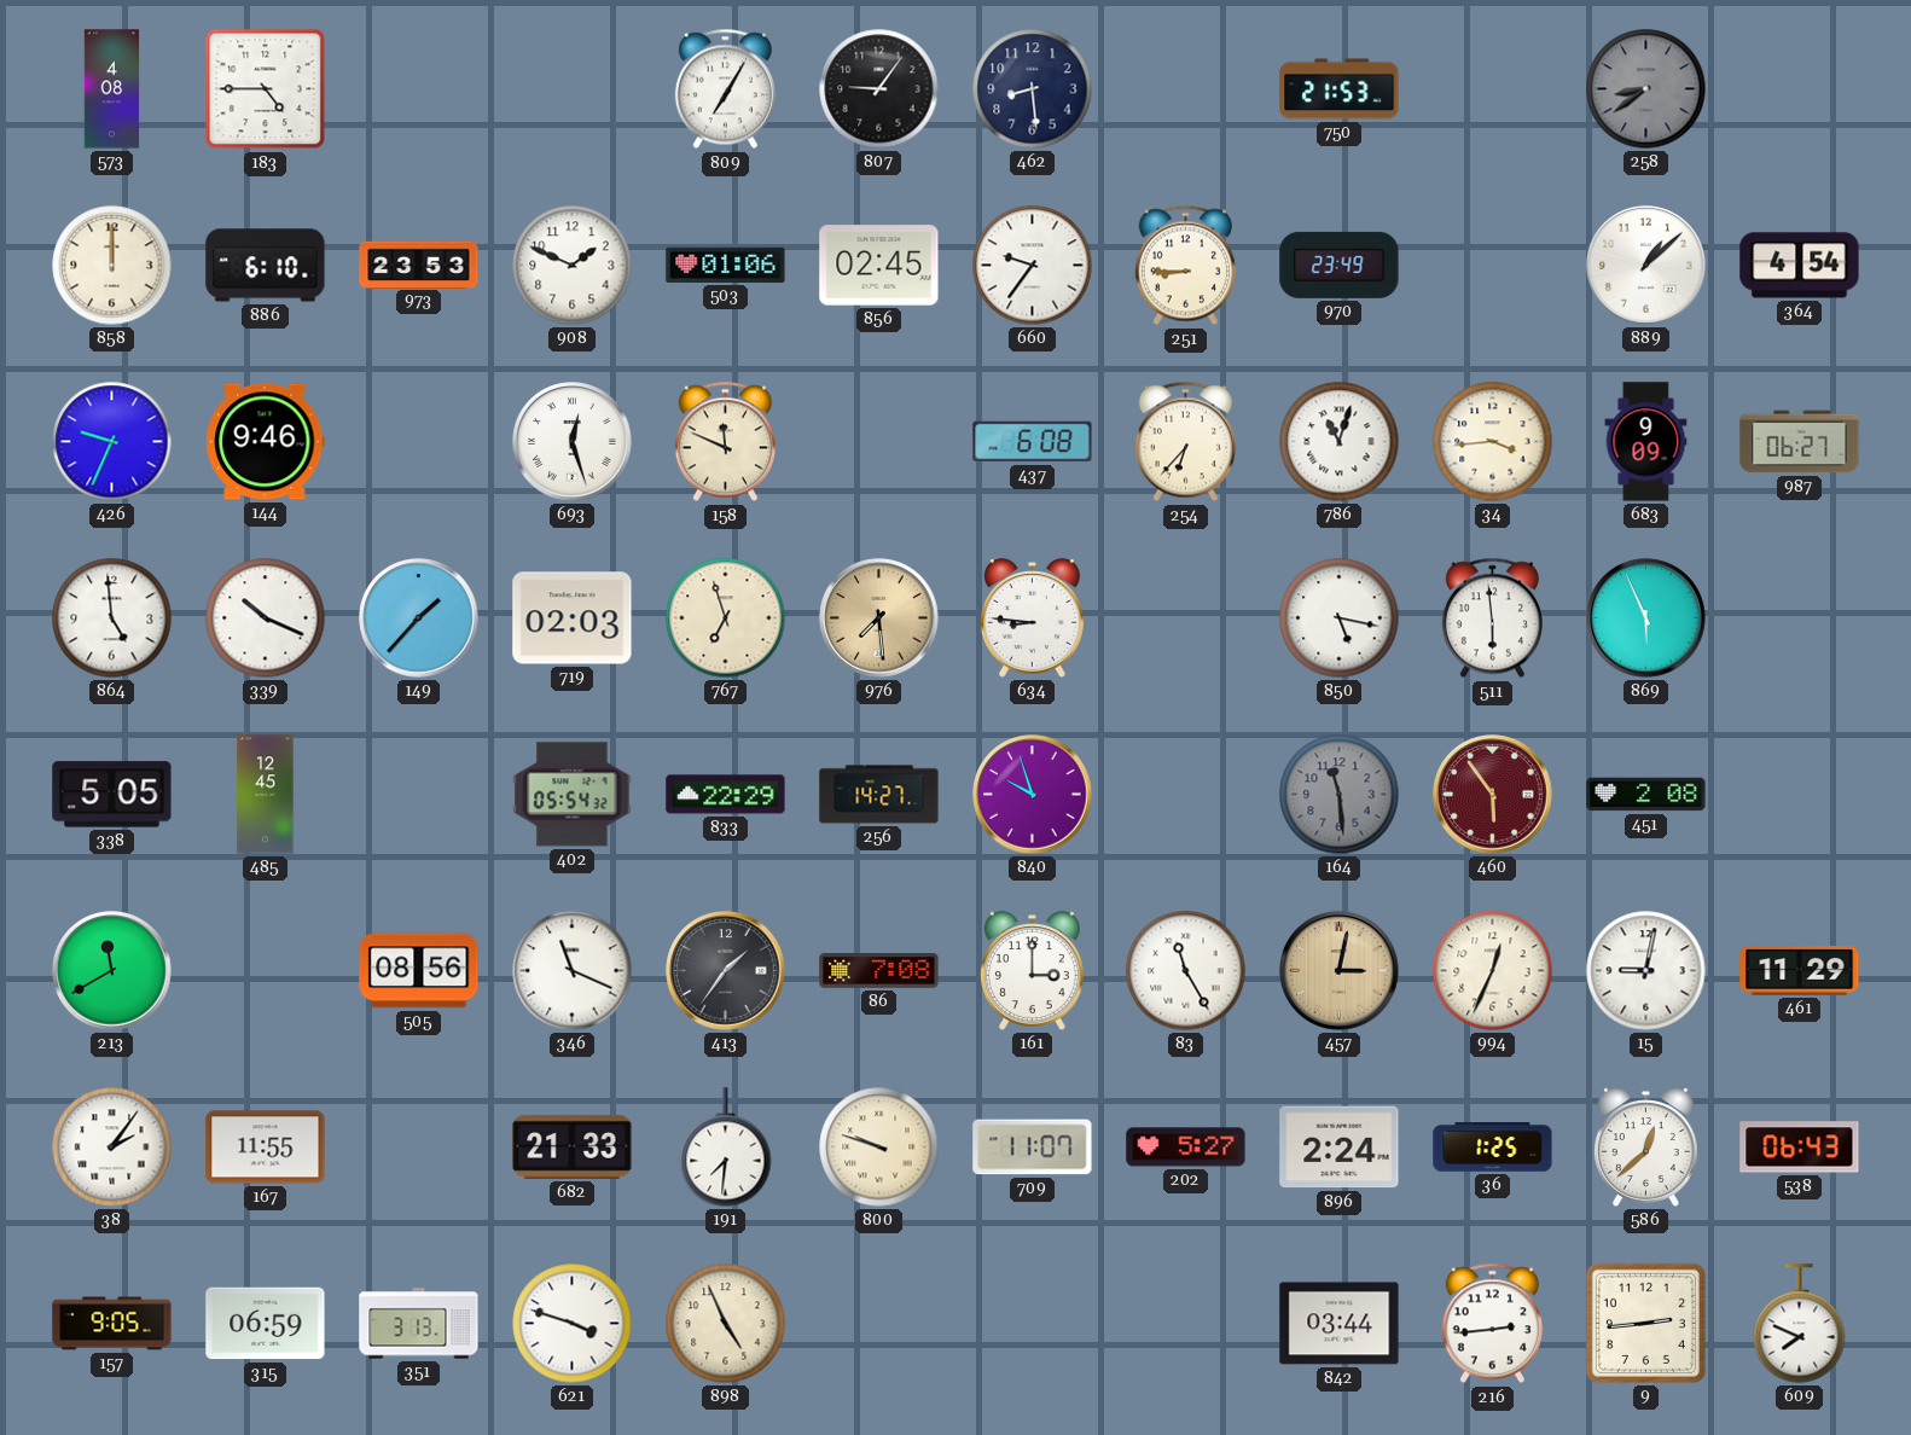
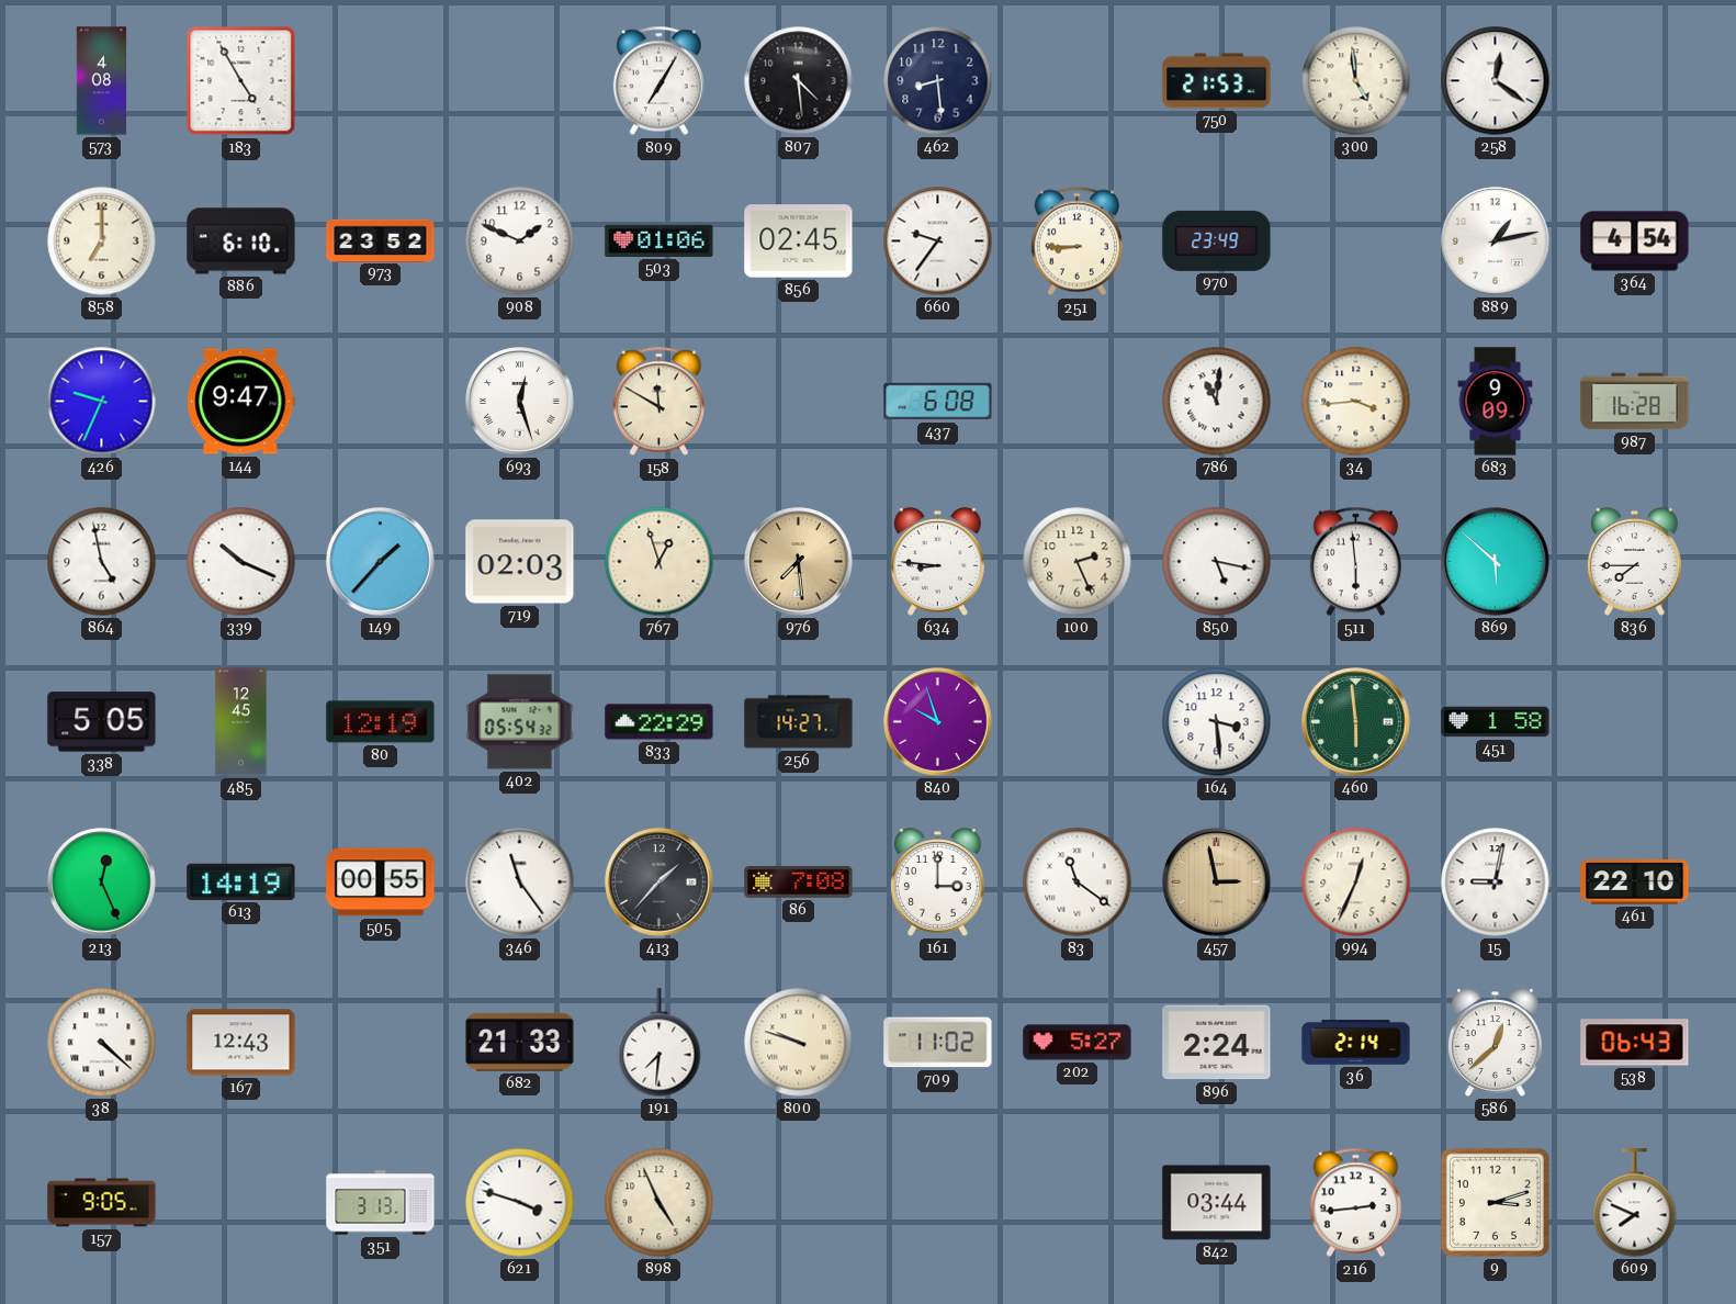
183: 4:45 -> 4:55 (241, 81)
807: 9:06 -> 4:29 (799, 81)
300: none -> 4:59 (1356, 81)
258: 8:39 -> 12:21 (1496, 81)
258 dial: grey -> white (1496, 81)
858: 12:00 -> 7:00 (102, 241)
973: 23:53 -> 23:52 (381, 240)
889: 1:08 -> 1:13 (1496, 241)
144: 9:46 -> 9:47 (241, 402)
158: 11:49 -> 11:50 (658, 402)
254: 6:37 -> none (1185, 442)
786: 11:03 -> 11:01 (1217, 402)
987: 06:27 -> 16:28 (1635, 402)
864: 4:59 -> 4:58 (102, 562)
767: 6:57 -> 12:57 (660, 562)
100: none -> 2:26 (1078, 562)
869: 5:56 -> 5:52 (1496, 562)
836: none -> 7:45 (1634, 562)
80: none -> 12:19 (381, 722)
164: 11:29 -> 3:29 (1217, 722)
164 dial: grey -> white (1217, 722)
460: 5:54 -> 5:59 (1356, 722)
460 dial: burgundy -> green (1356, 722)
451: 2:08 -> 1:58 (1496, 722)
213: 11:40 -> 12:26 (102, 883)
613: none -> 14:19 (241, 881)
505: 08:56 -> 00:55 (381, 883)
346: 11:19 -> 11:24 (520, 883)
413: 1:36 -> 1:37 (660, 883)
83: 11:25 -> 11:21 (1078, 883)
457: 3:02 -> 2:58 (1217, 883)
461: 11:29 -> 22:10 (1635, 883)
38: 2:06 -> 4:22 (102, 1043)
167: 11:55 -> 12:43 (241, 1043)
709: 11:07 -> 11:02 (938, 1043)
36: 1:25 -> 2:14 (1356, 1043)
315: 06:59 -> none (266, 1324)
9: 2:44 -> 3:12 (1495, 1202)
